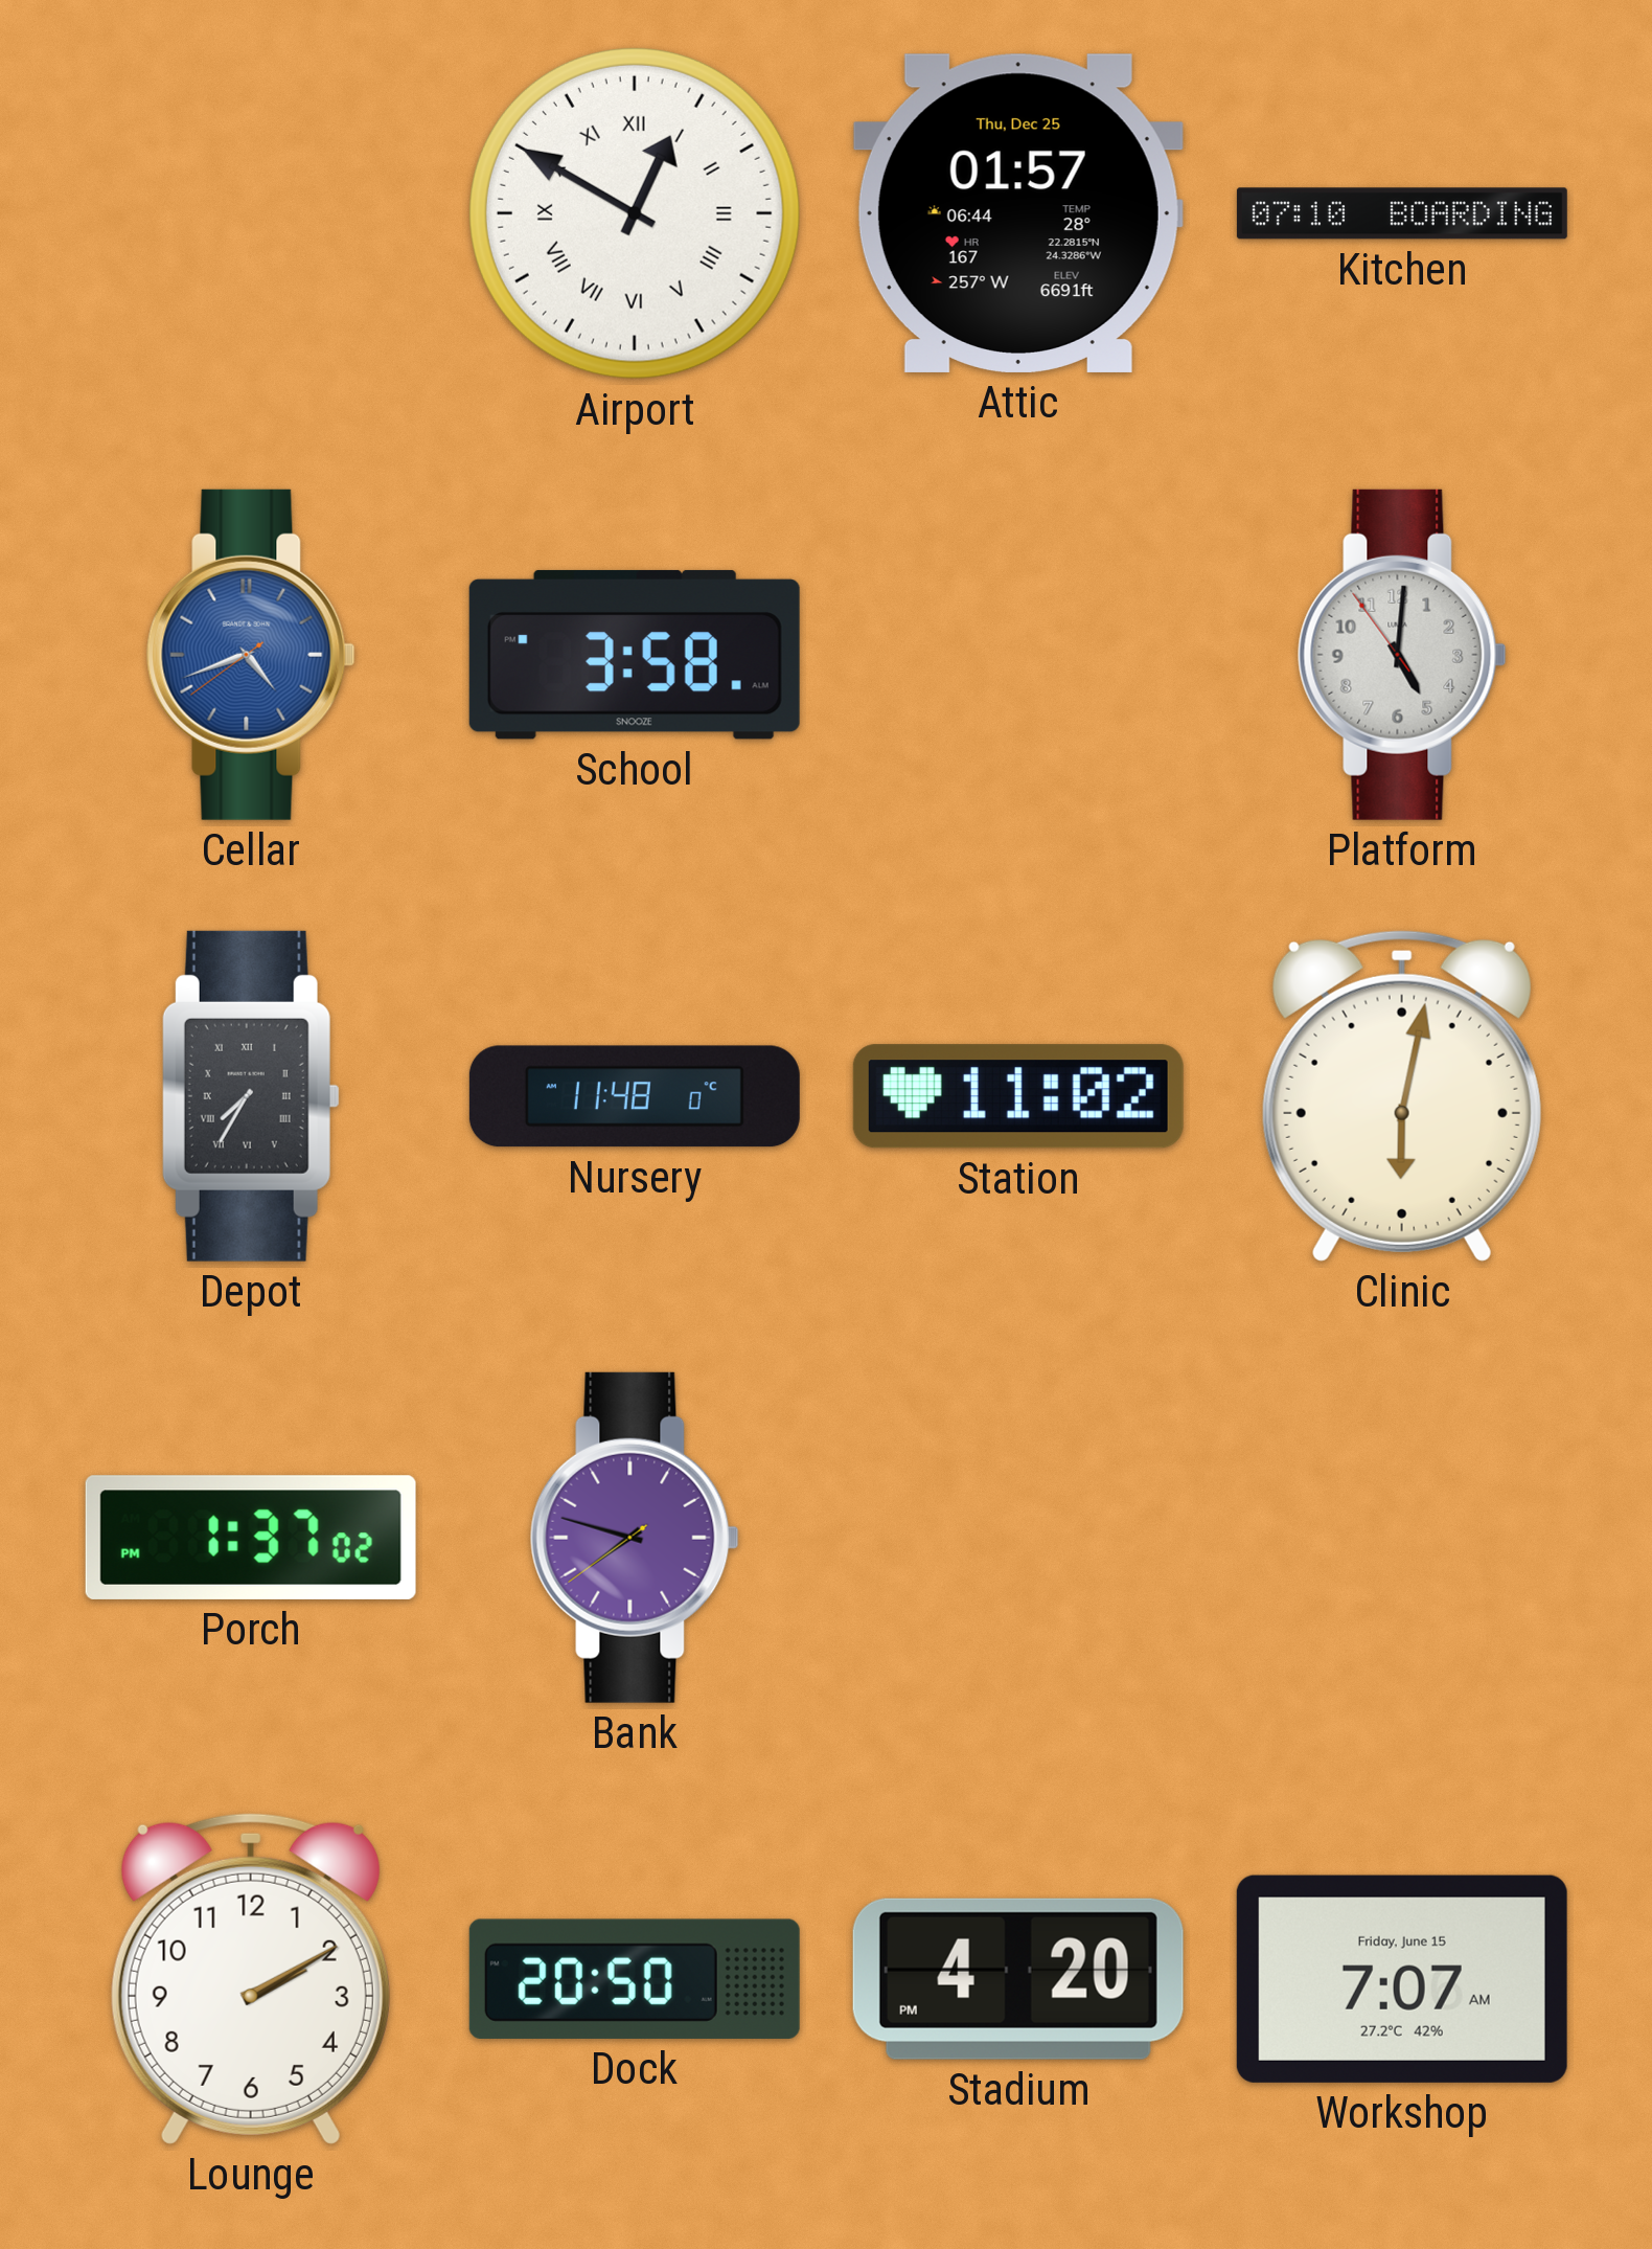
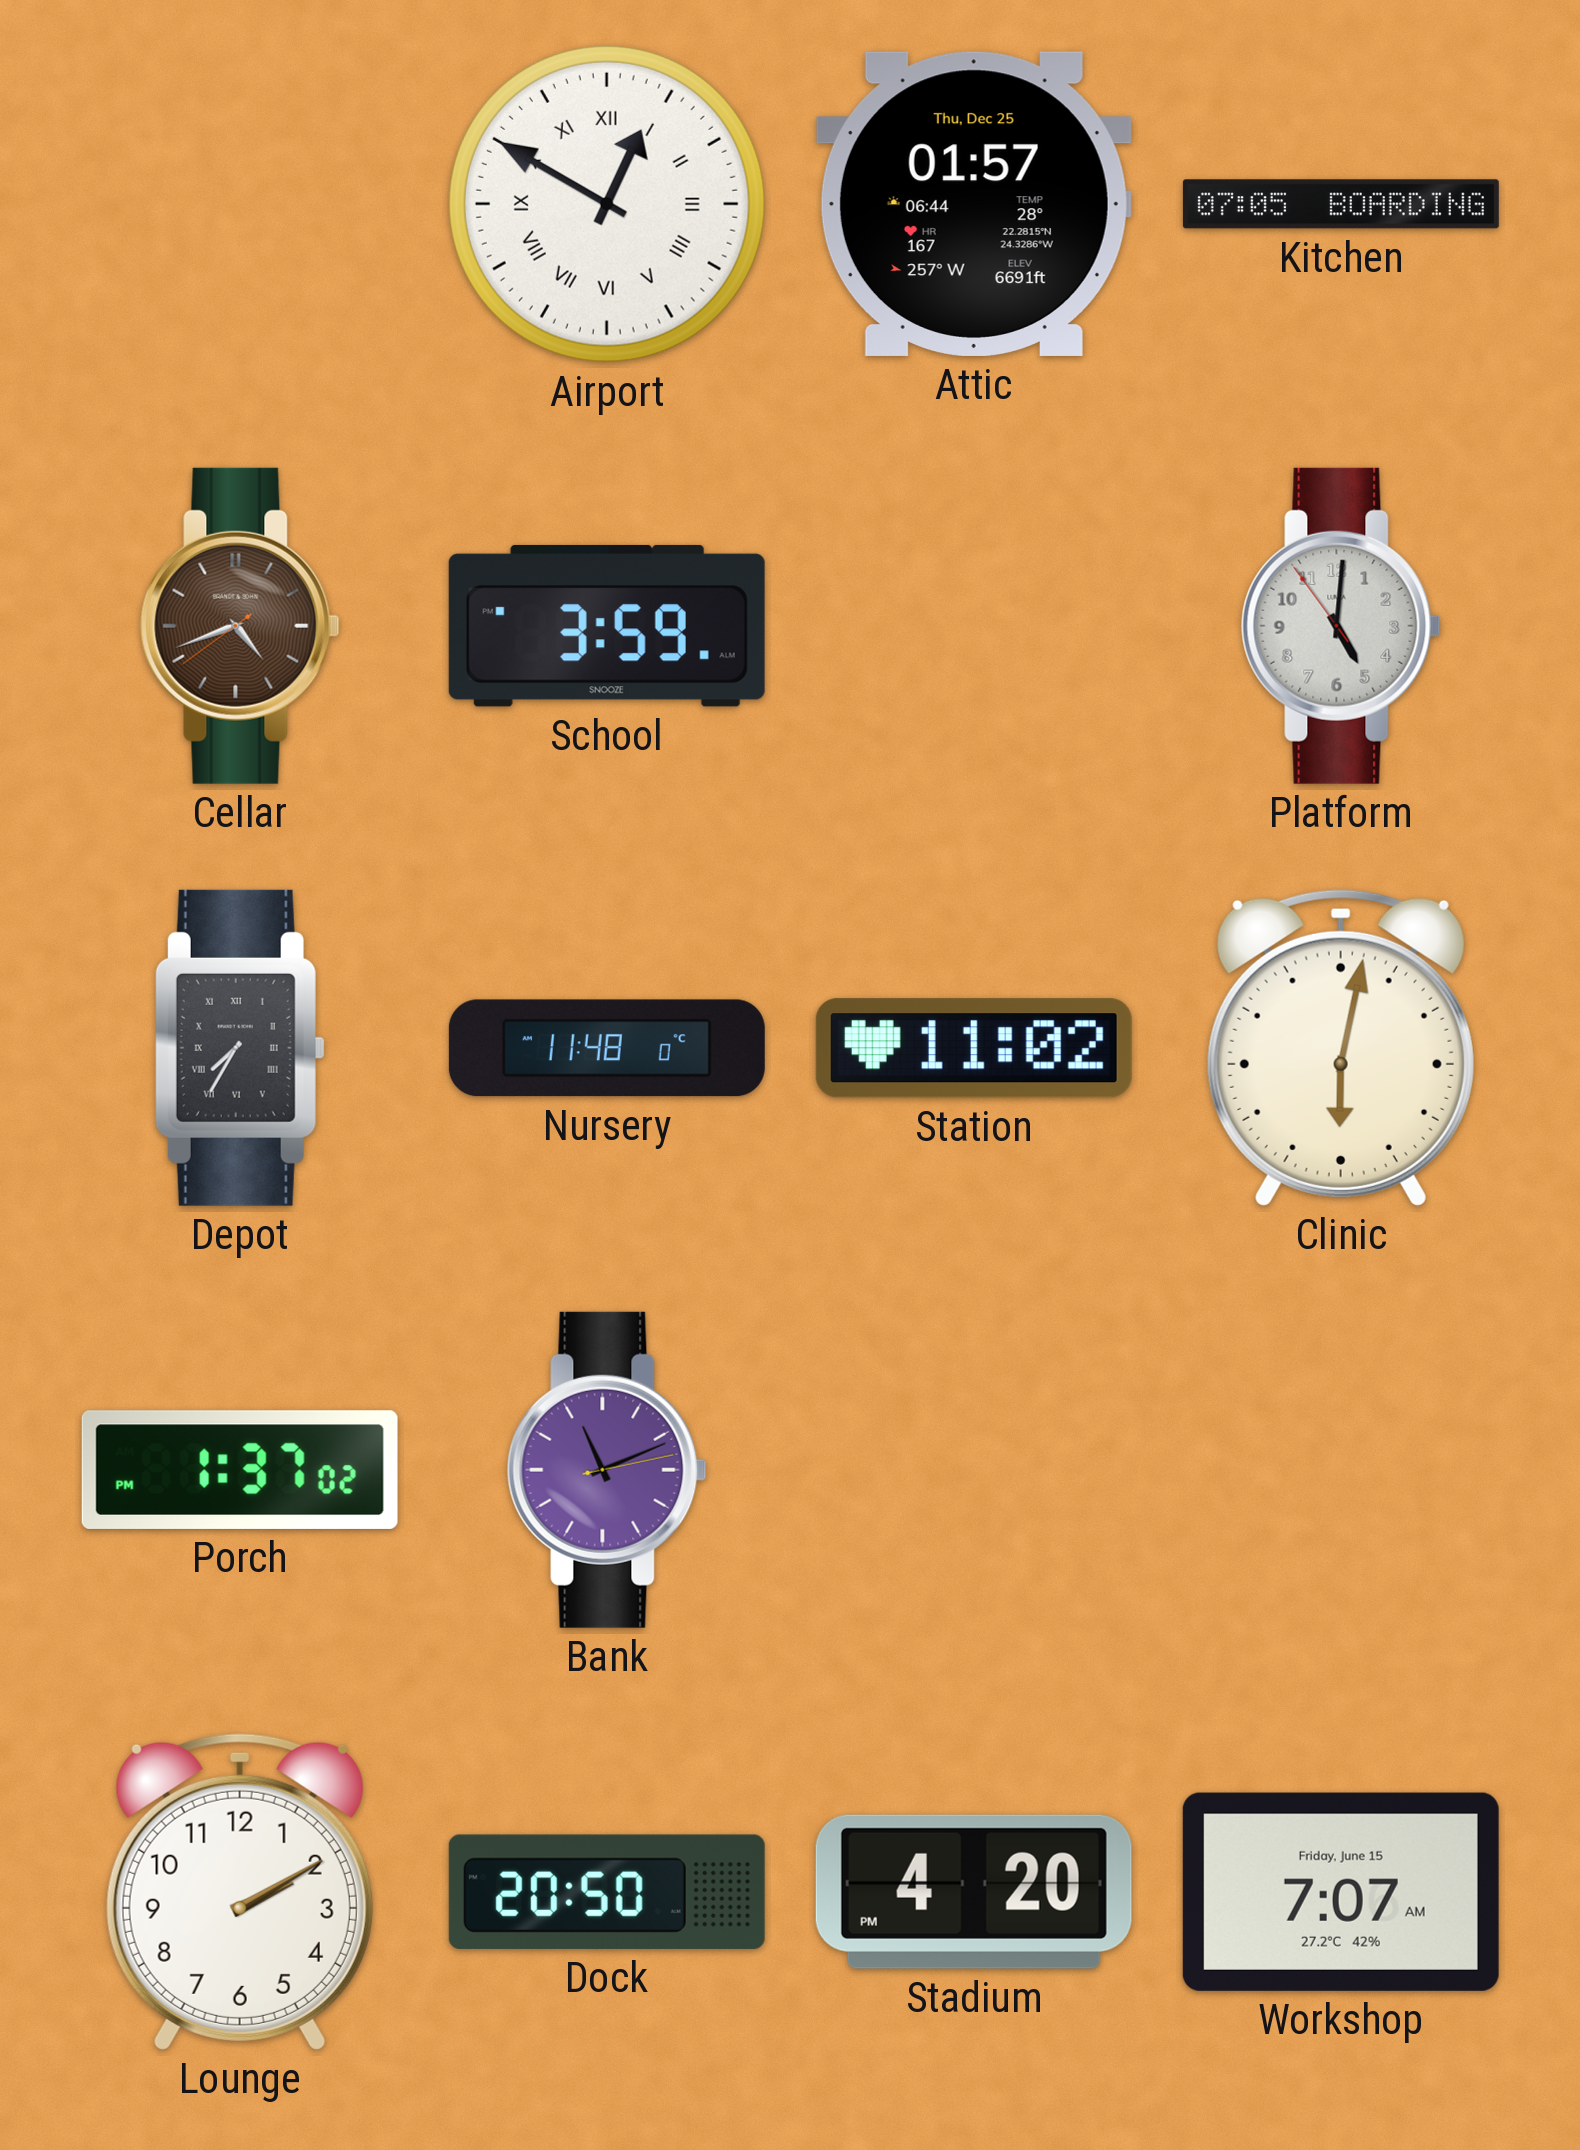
Kitchen: 07:10 -> 07:05 (1341, 204)
Cellar dial: blue -> brown (240, 626)
School: 3:58 -> 3:59 (607, 626)
Bank: 7:47 -> 11:11 (607, 1470)
